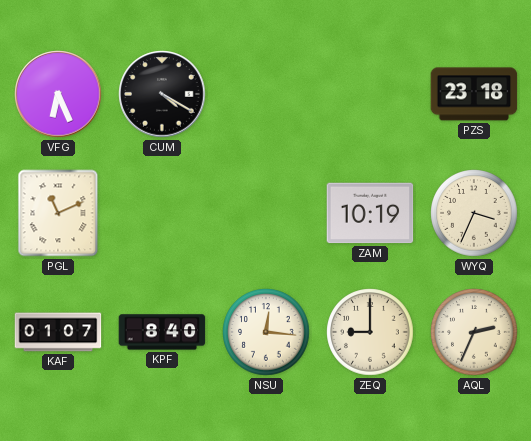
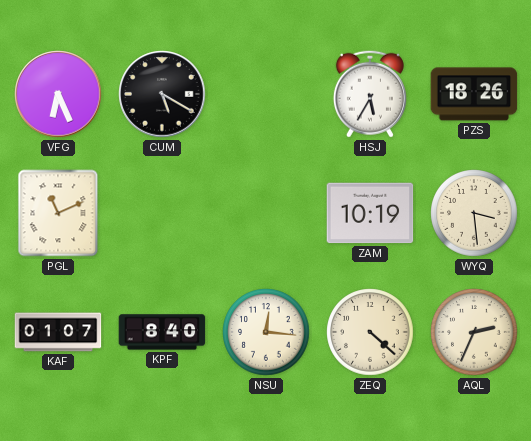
CUM: 4:20 -> 5:20 (162, 94)
HSJ: none -> 5:35 (370, 94)
PZS: 23:18 -> 18:26 (474, 94)
WYQ: 3:34 -> 3:29 (474, 213)
ZEQ: 9:00 -> 4:22 (370, 332)
